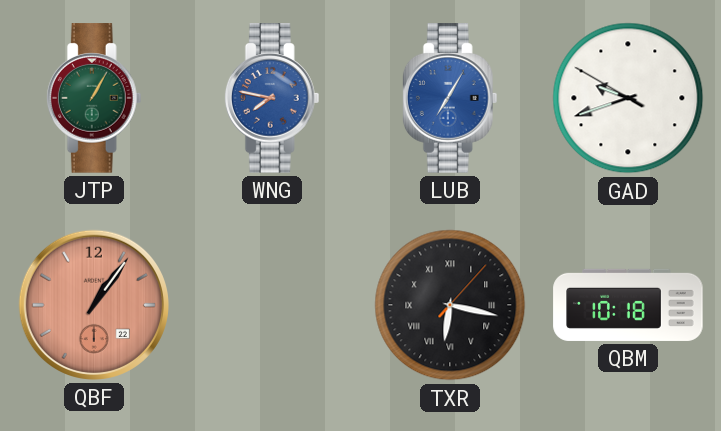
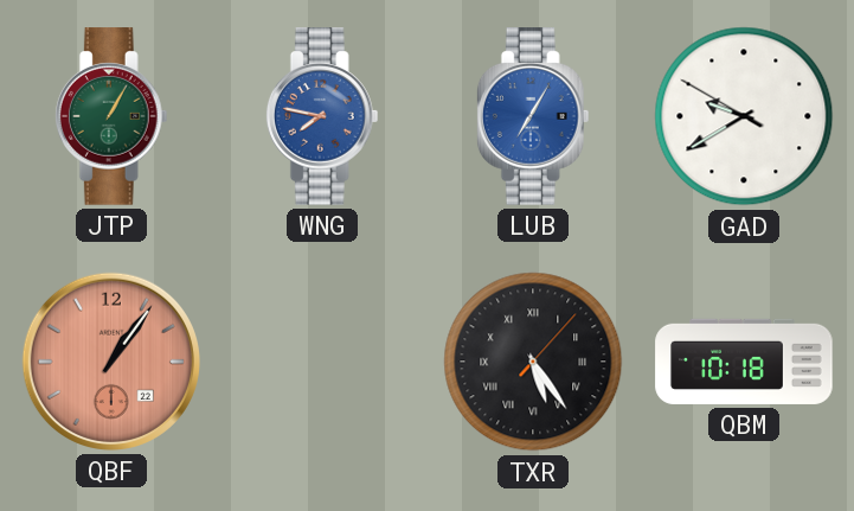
GAD: 9:41 -> 9:39 (744, 116)
TXR: 6:17 -> 5:24 (533, 362)
